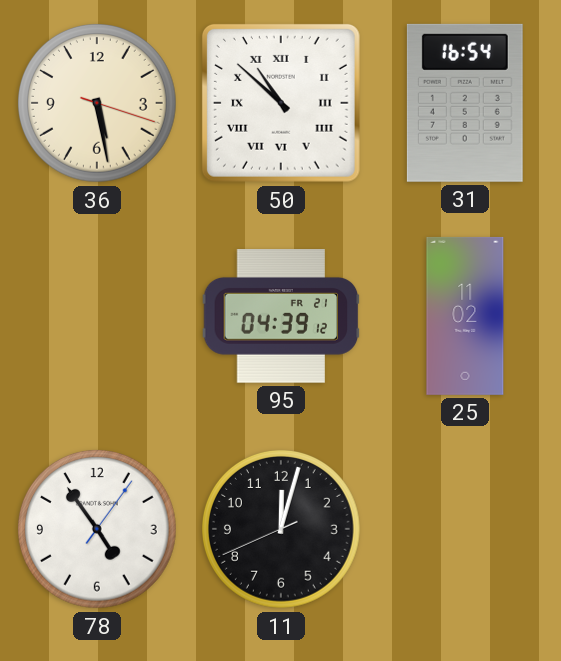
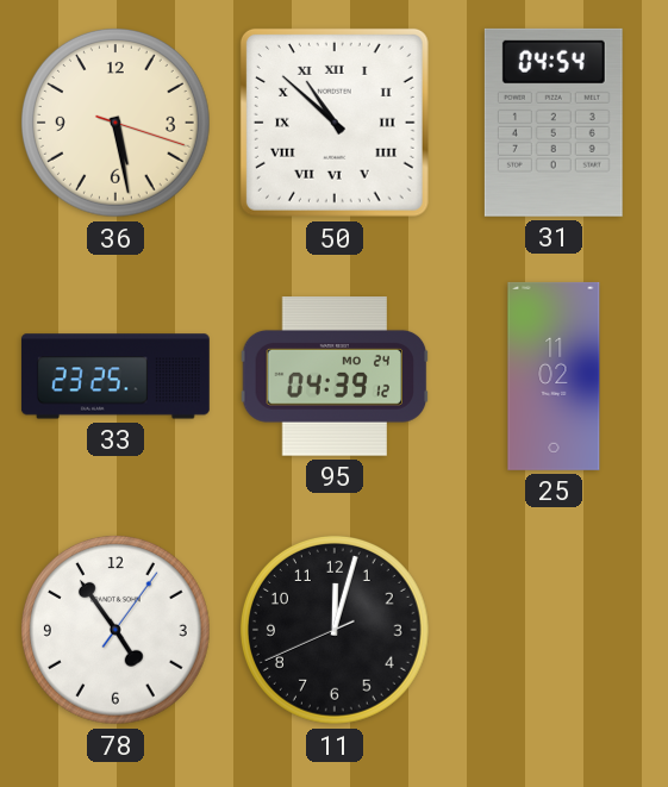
31: 16:54 -> 04:54 (554, 123)
33: none -> 23:25 (116, 376)
95 date: FR 21 -> MO 24 (335, 376)
